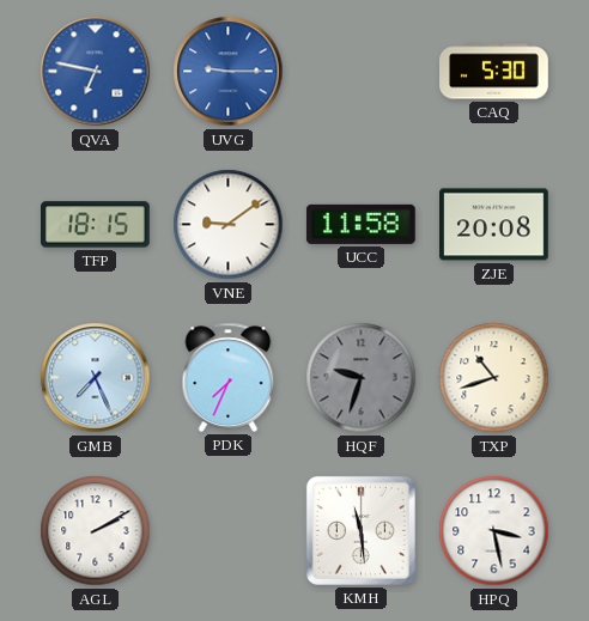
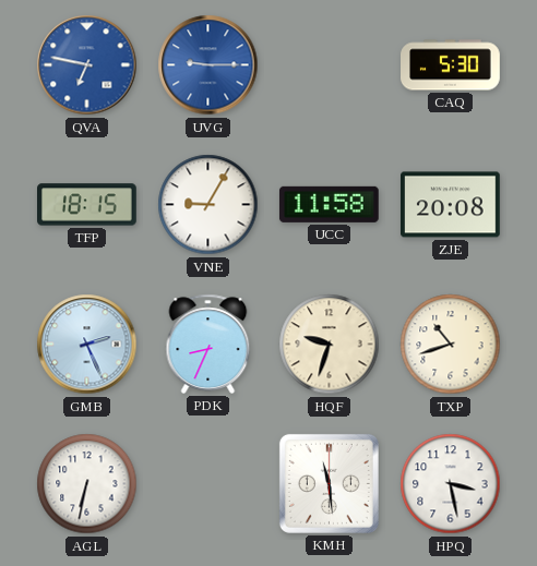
VNE: 9:09 -> 9:05 (208, 205)
GMB: 7:26 -> 2:26 (87, 345)
PDK: 7:34 -> 8:34 (208, 344)
HQF dial: grey -> cream (330, 345)
AGL: 2:10 -> 6:32 (87, 484)
